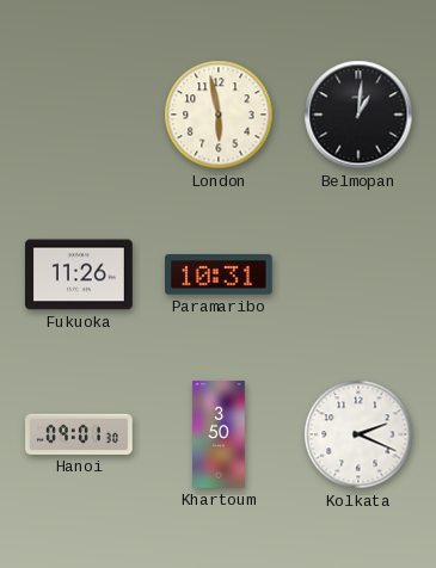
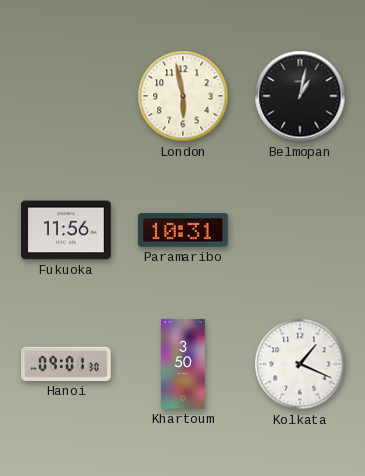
Belmopan: 1:01 -> 1:02 (300, 96)
Fukuoka: 11:26 -> 11:56 (67, 230)
Kolkata: 2:19 -> 1:19 (300, 364)
